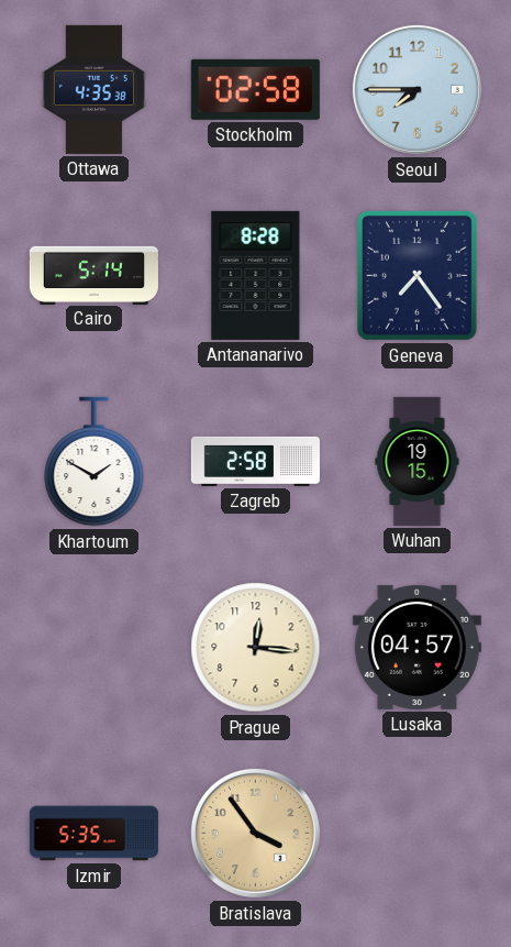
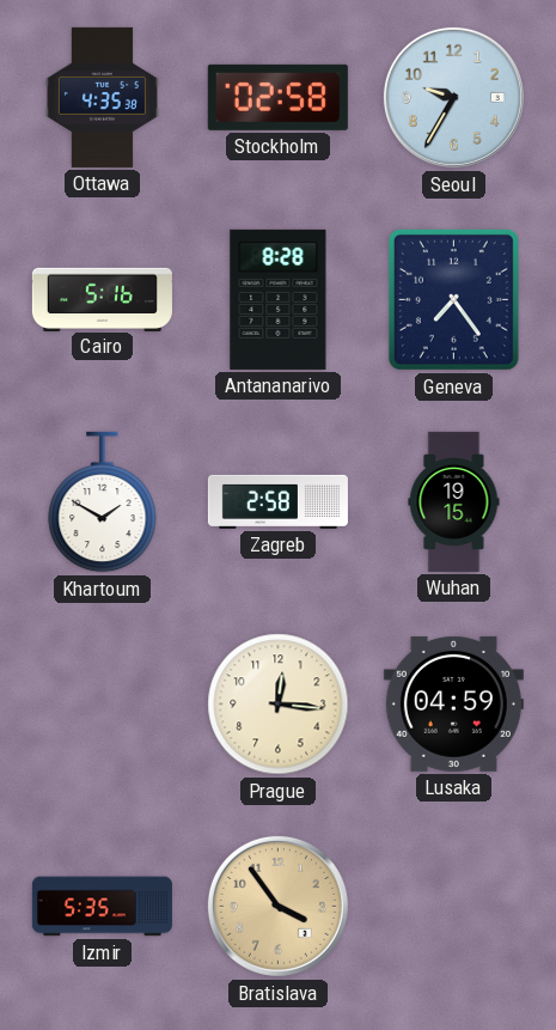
Seoul: 7:45 -> 9:35 (453, 97)
Cairo: 5:14 -> 5:16 (102, 299)
Lusaka: 04:57 -> 04:59 (453, 703)
